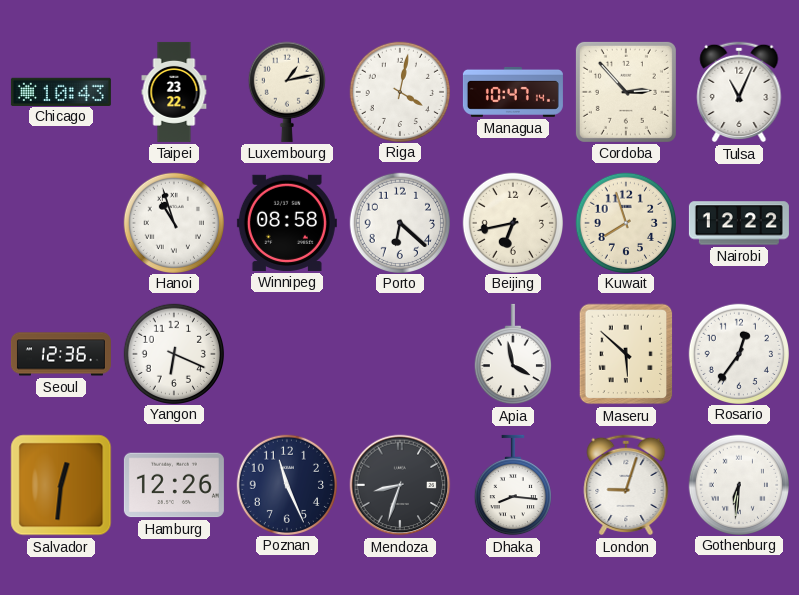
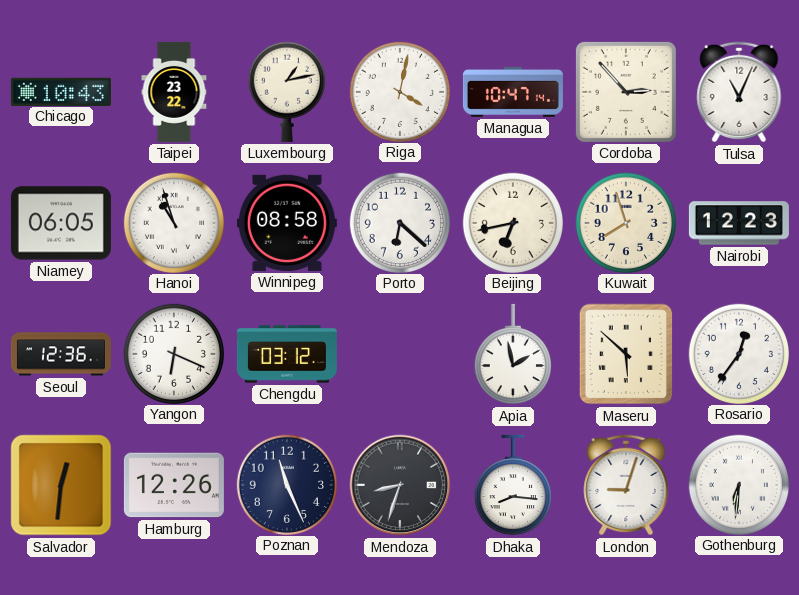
Niamey: none -> 06:05 (61, 223)
Nairobi: 12:22 -> 12:23 (739, 223)
Chengdu: none -> 03:12 (287, 354)
Apia: 3:58 -> 1:58 (513, 354)
